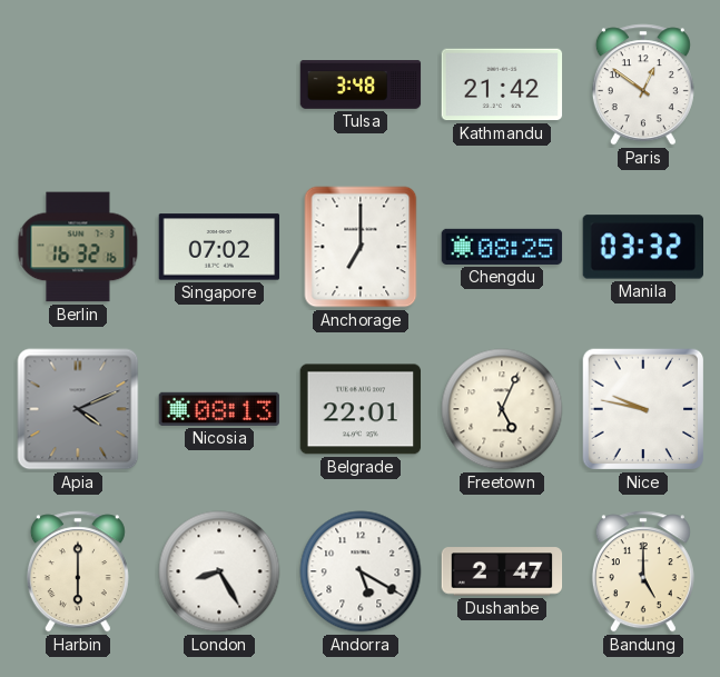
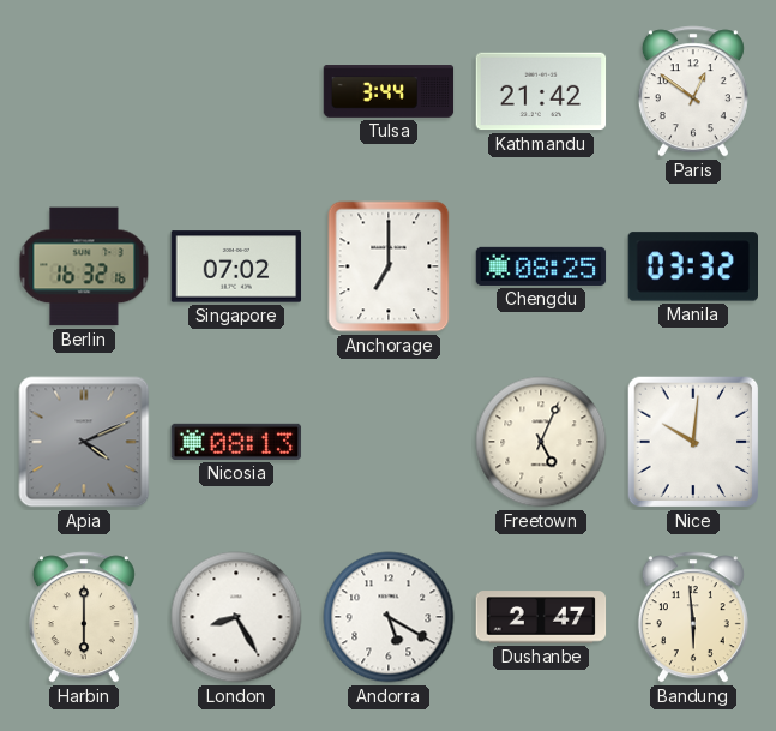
Tulsa: 3:48 -> 3:44 (389, 91)
Belgrade: 22:01 -> none (361, 409)
Nice: 9:47 -> 10:01 (693, 442)
Bandung: 5:00 -> 5:59 (693, 617)
